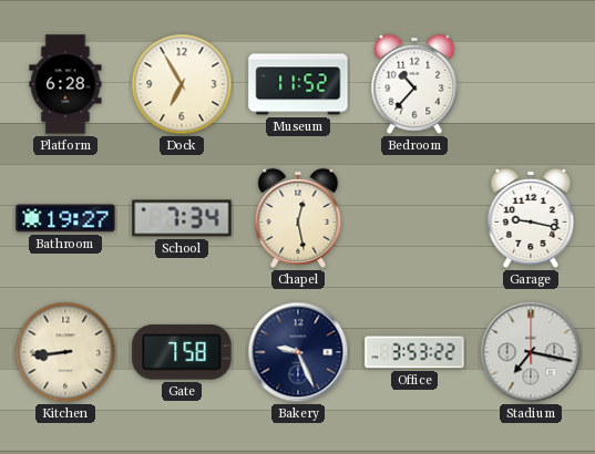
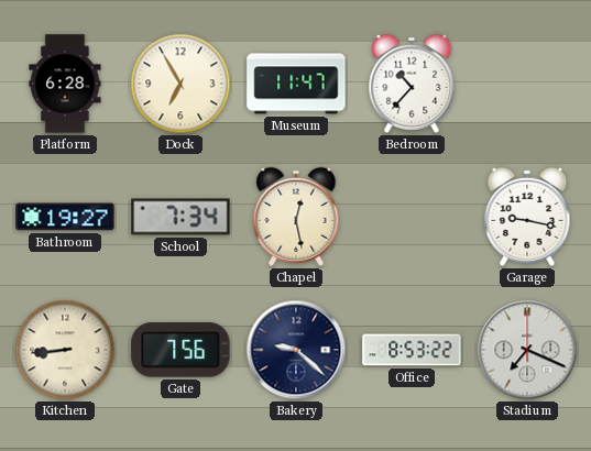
Museum: 11:52 -> 11:47 (296, 84)
Gate: 7:58 -> 7:56 (180, 350)
Bakery: 9:26 -> 9:22 (296, 350)
Office: 3:53 -> 8:53 (412, 350)
Stadium: 7:17 -> 7:19 (527, 350)
